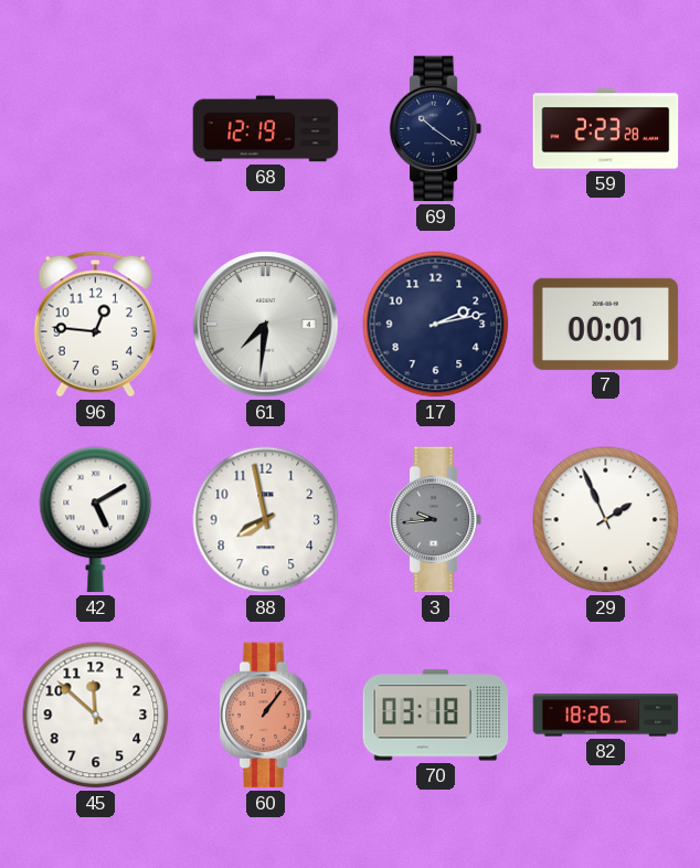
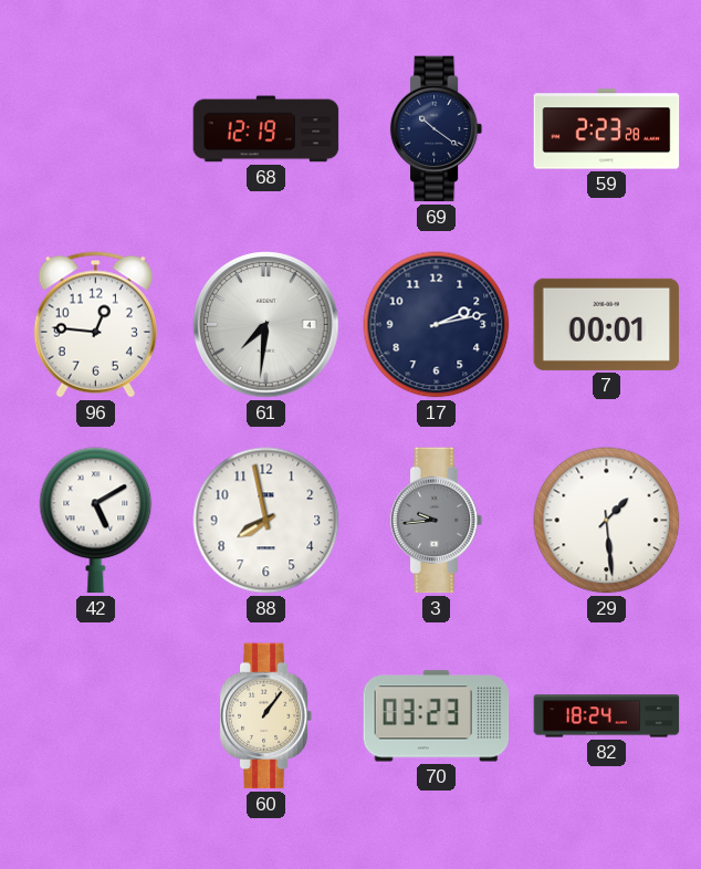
29: 1:56 -> 1:29 (607, 521)
45: 11:52 -> none (96, 716)
60 dial: salmon -> cream (266, 716)
70: 03:18 -> 03:23 (437, 716)
82: 18:26 -> 18:24 (607, 716)
